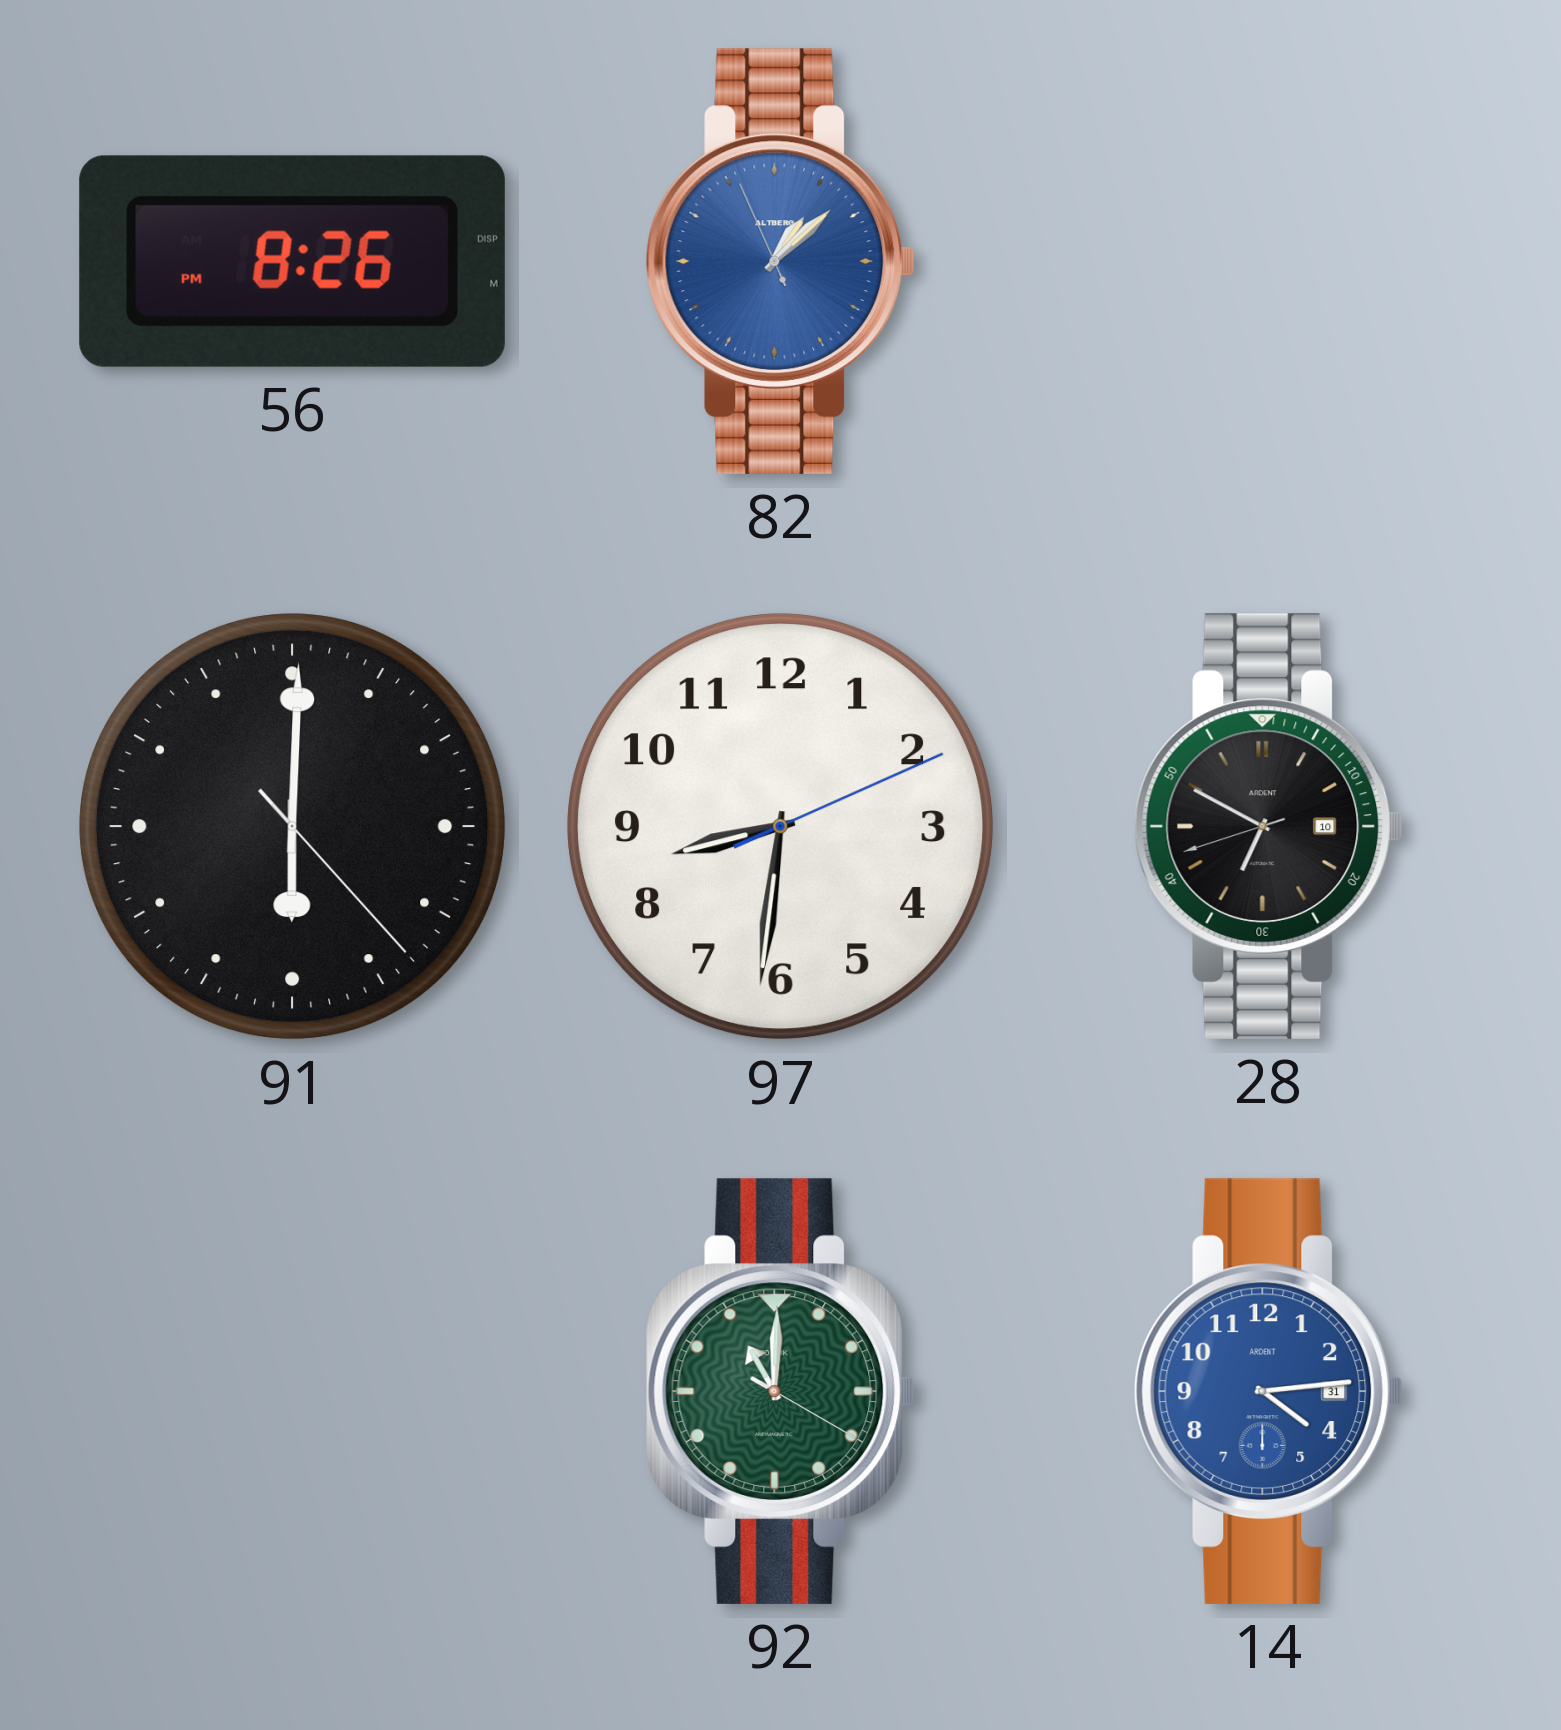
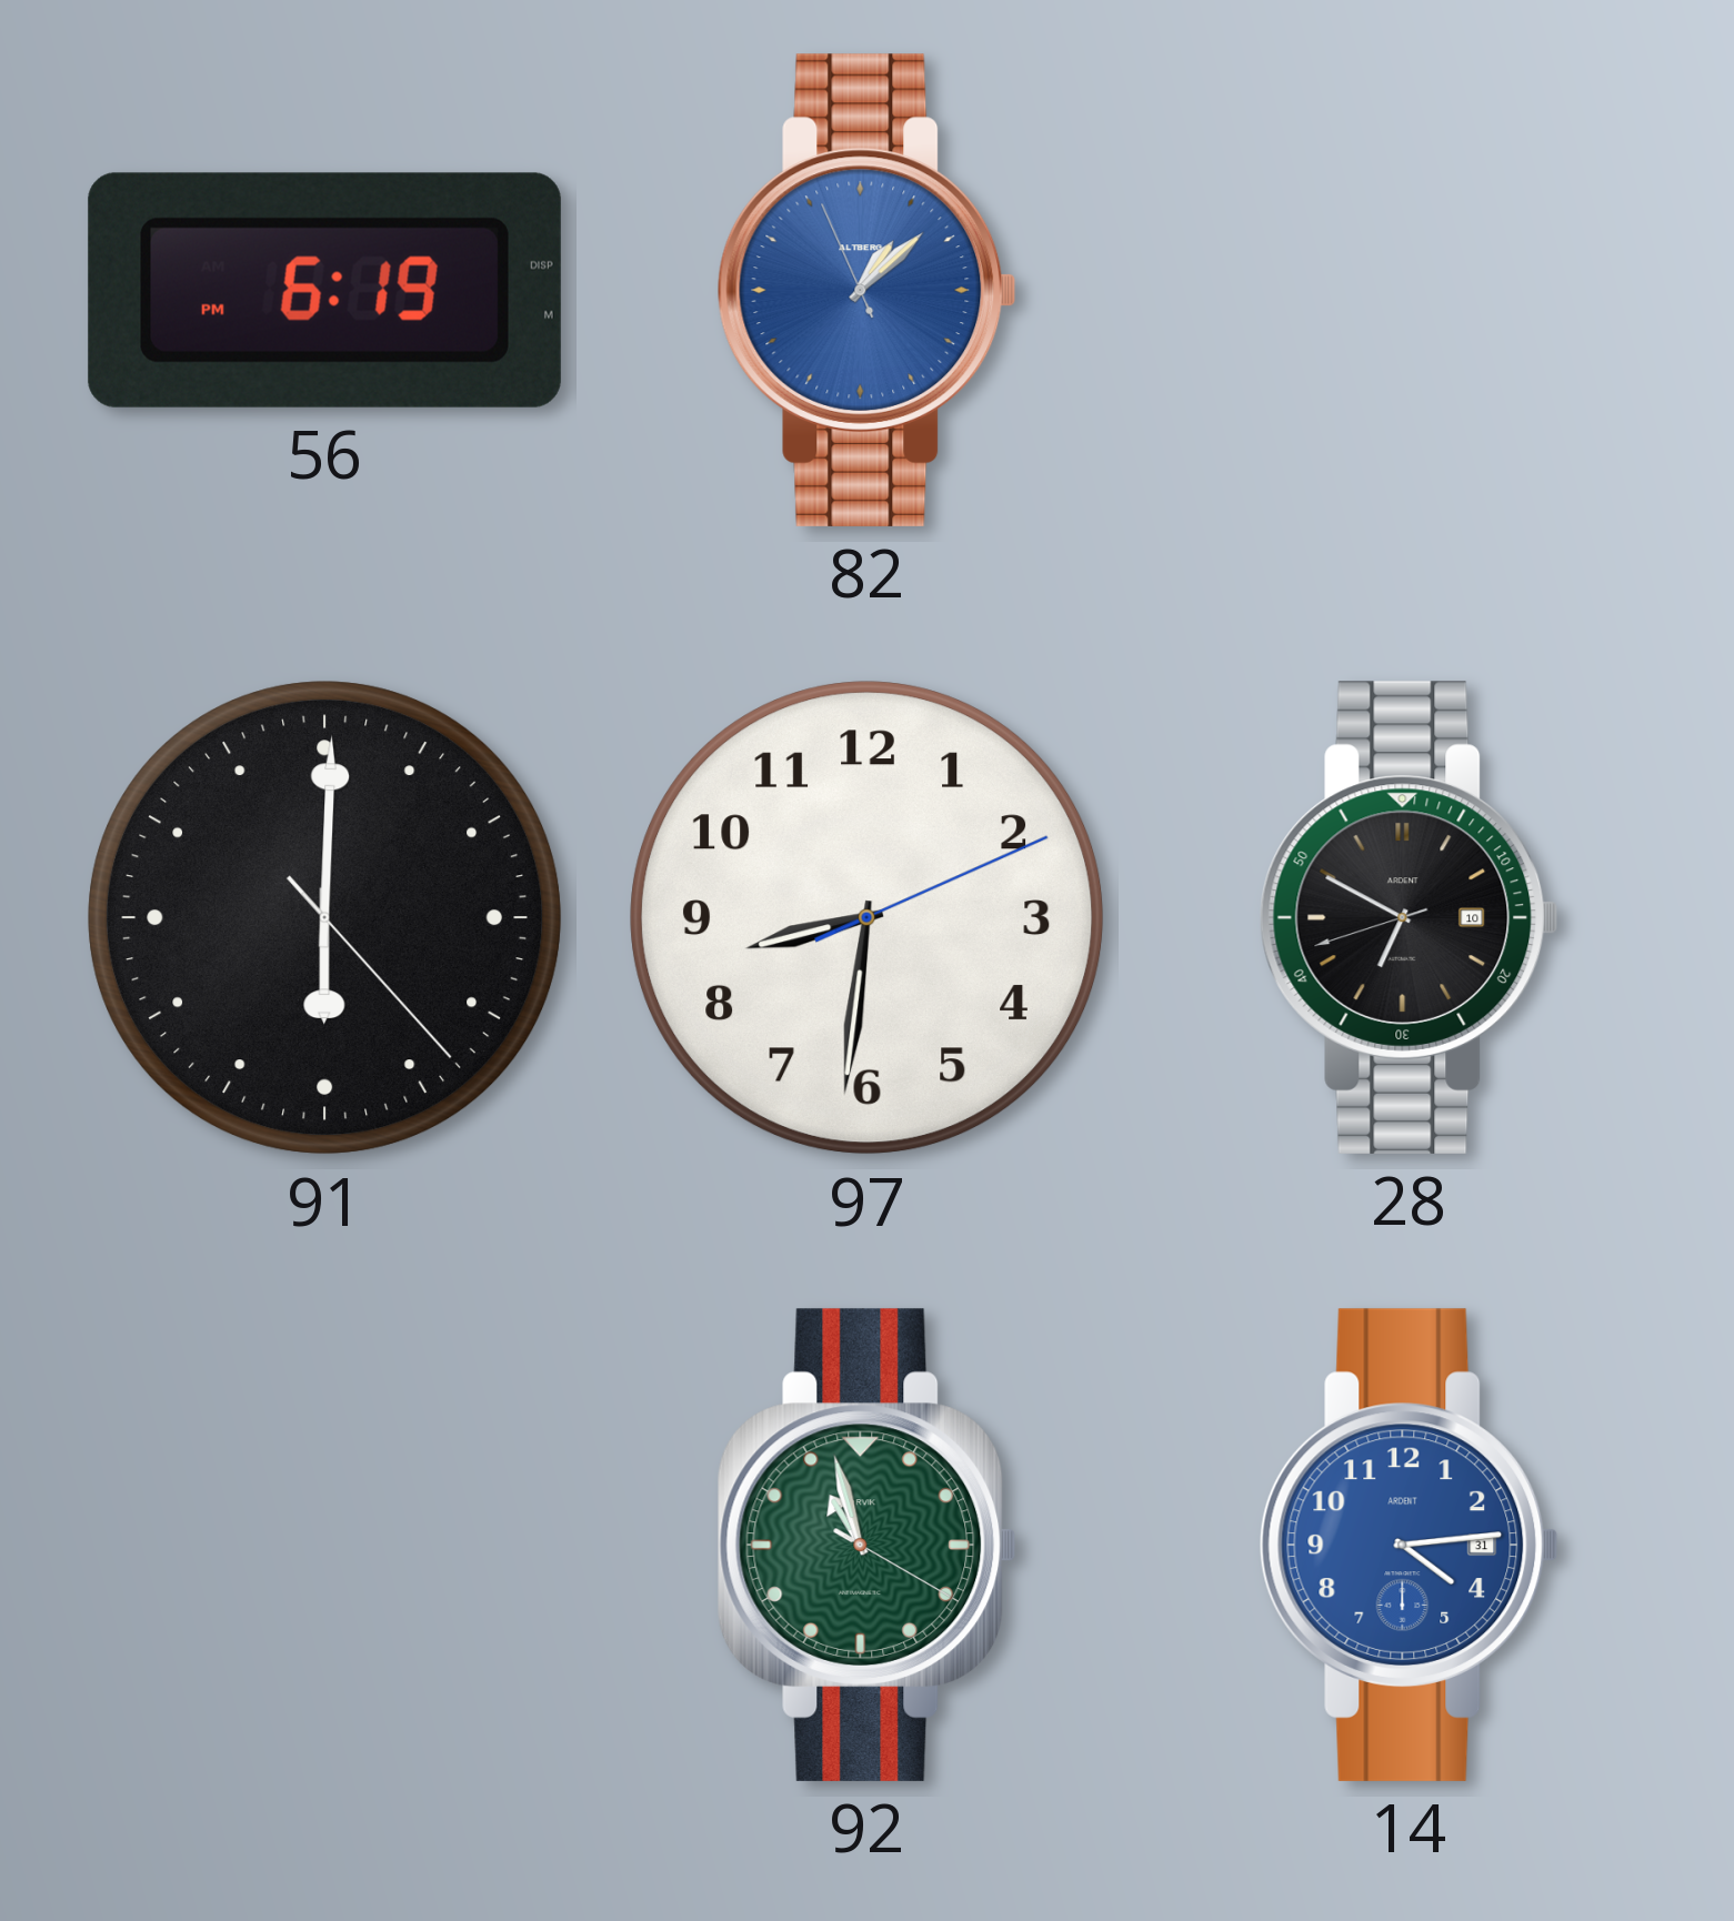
56: 8:26 -> 6:19 (324, 290)
92: 11:00 -> 10:57 (866, 1545)
